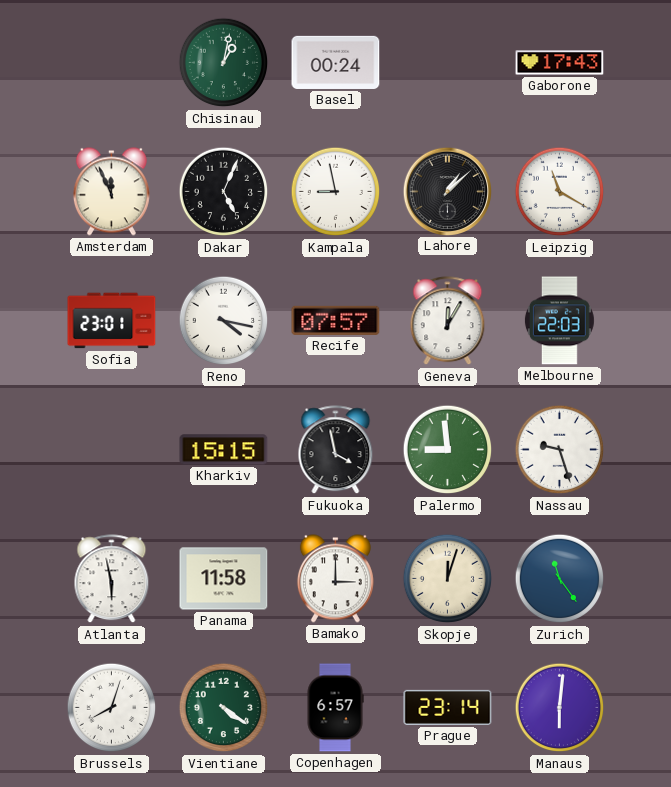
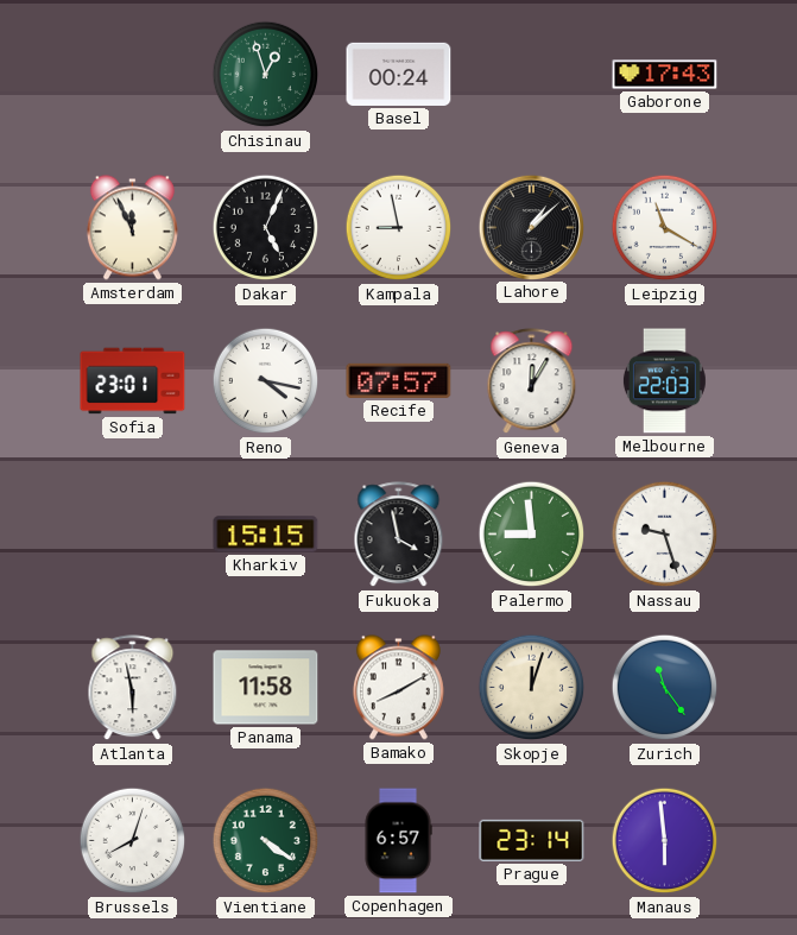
Chisinau: 1:02 -> 12:57 (266, 75)
Bamako: 3:00 -> 8:10 (398, 688)
Manaus: 6:01 -> 5:59 (665, 841)
